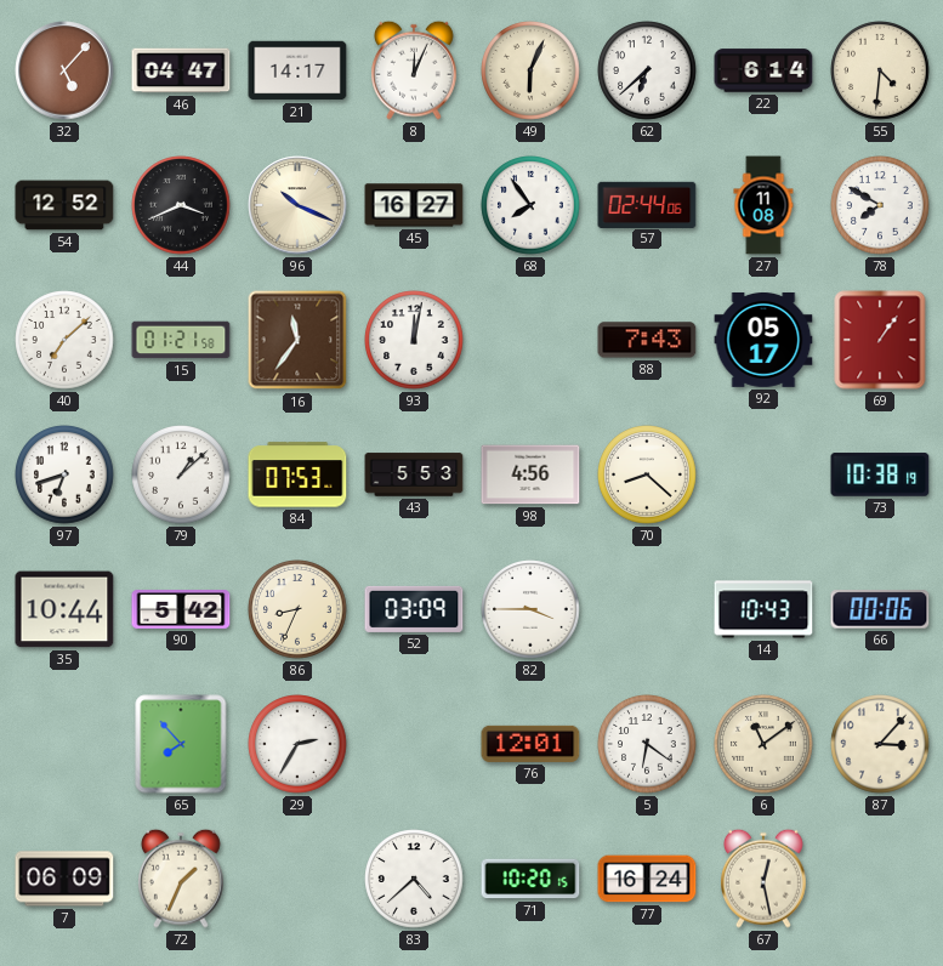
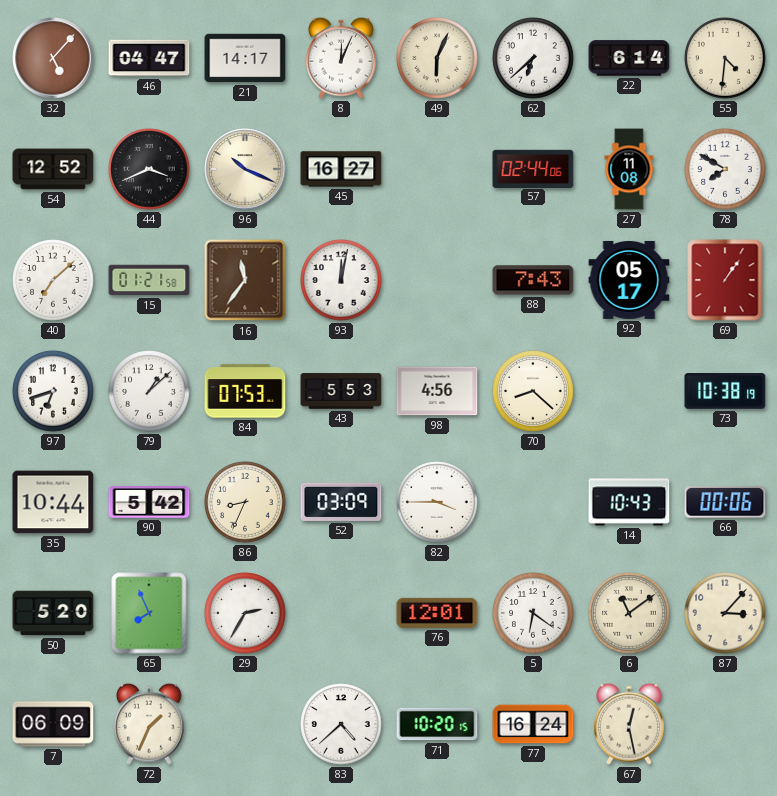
68: 7:54 -> none (530, 205)
50: none -> 5:20 (53, 613)
65: 7:53 -> 7:56 (149, 613)
